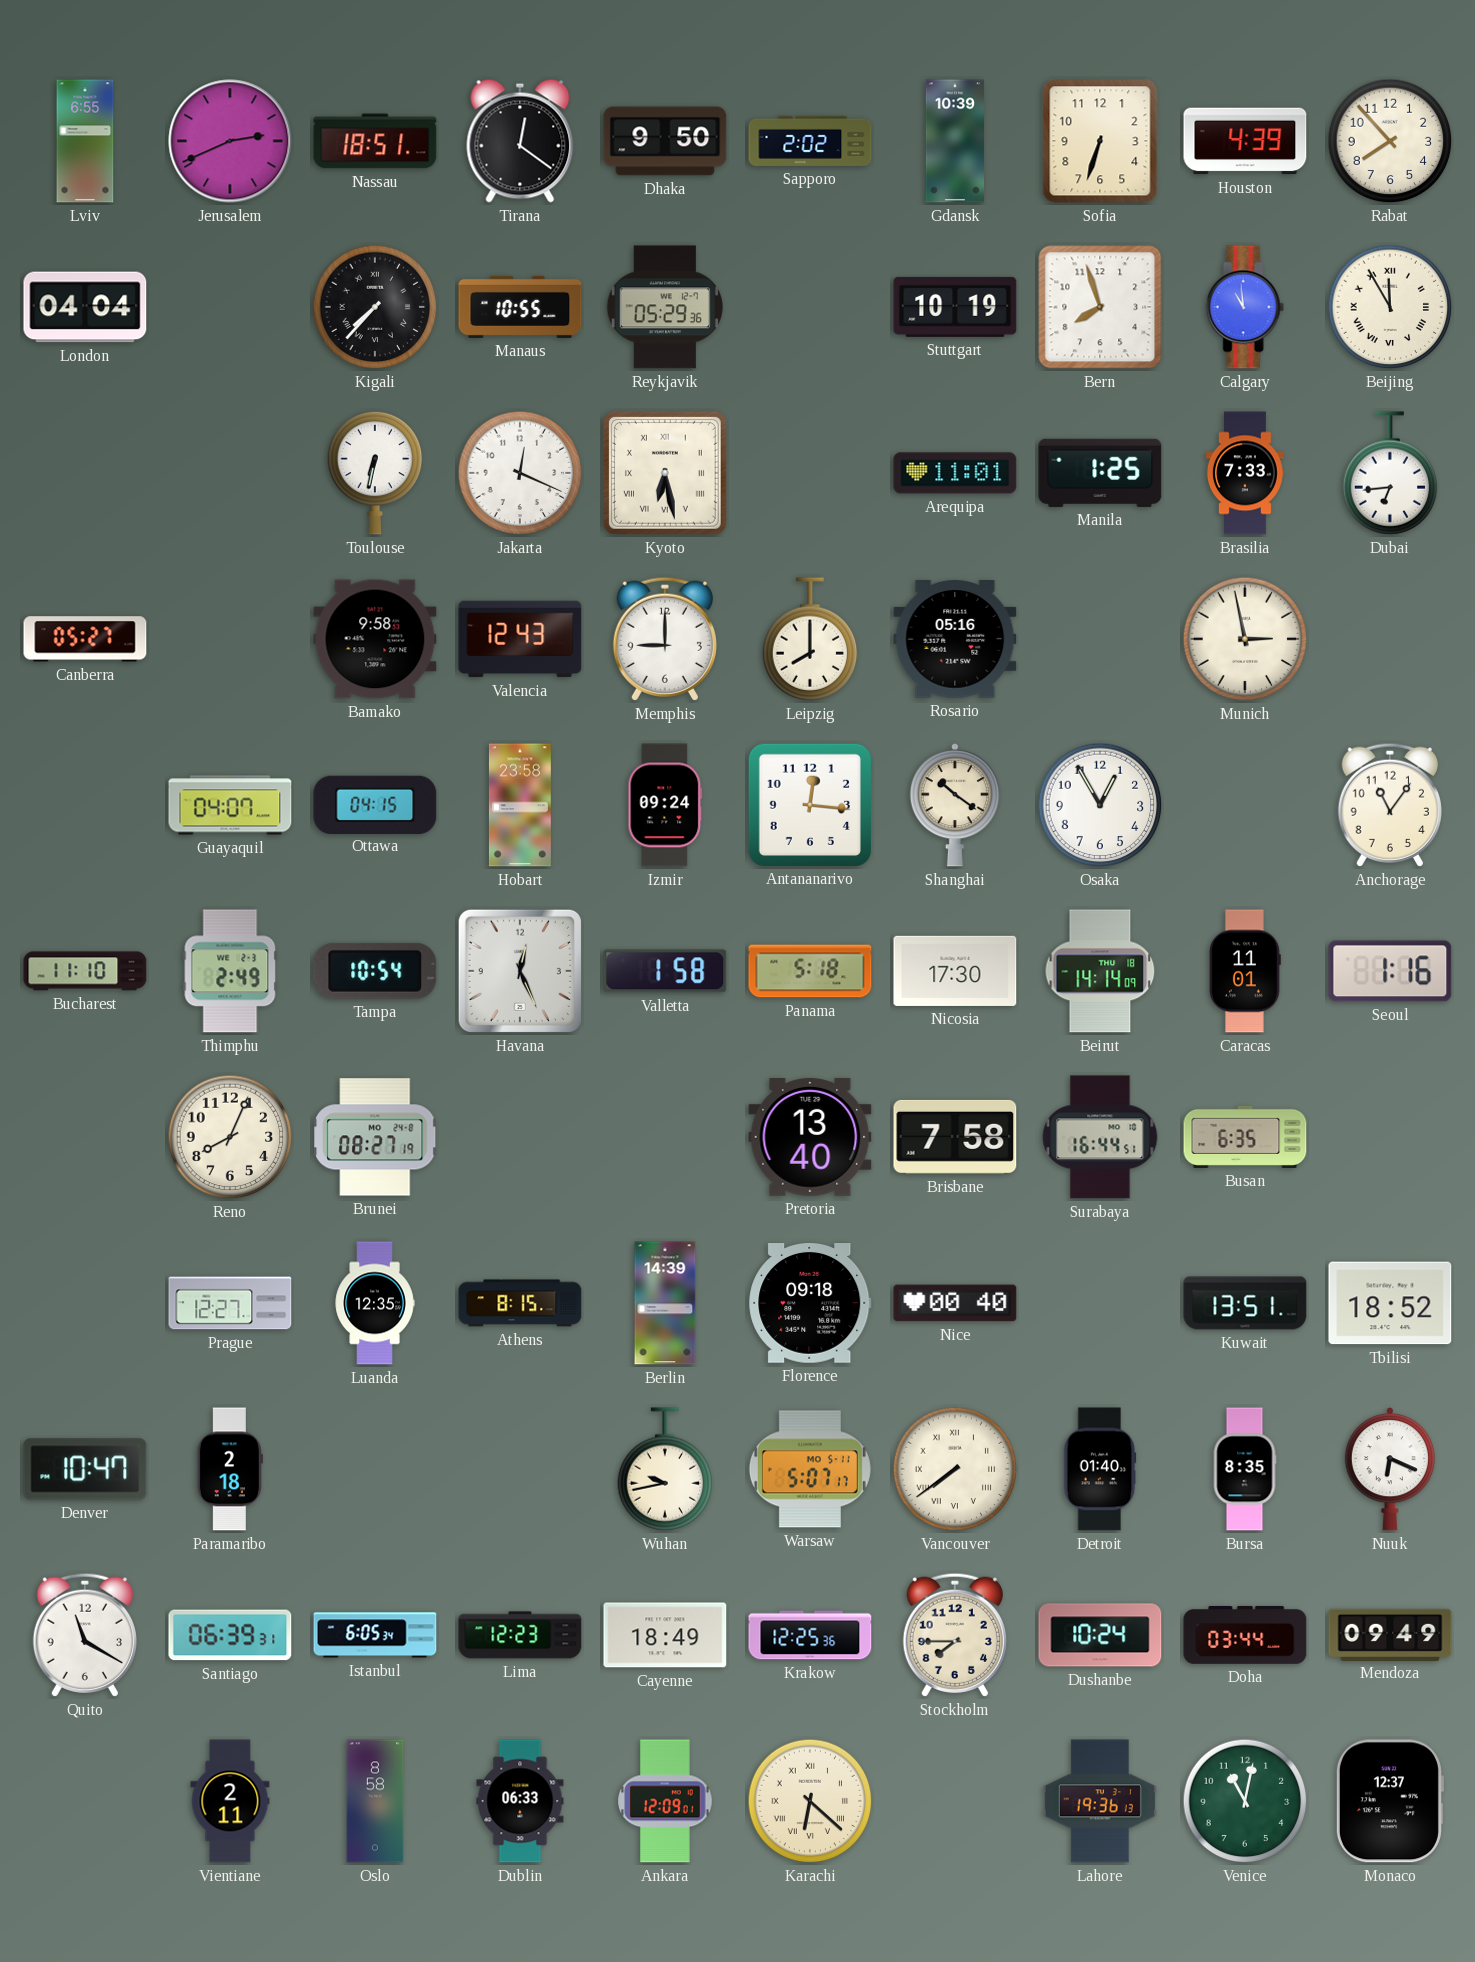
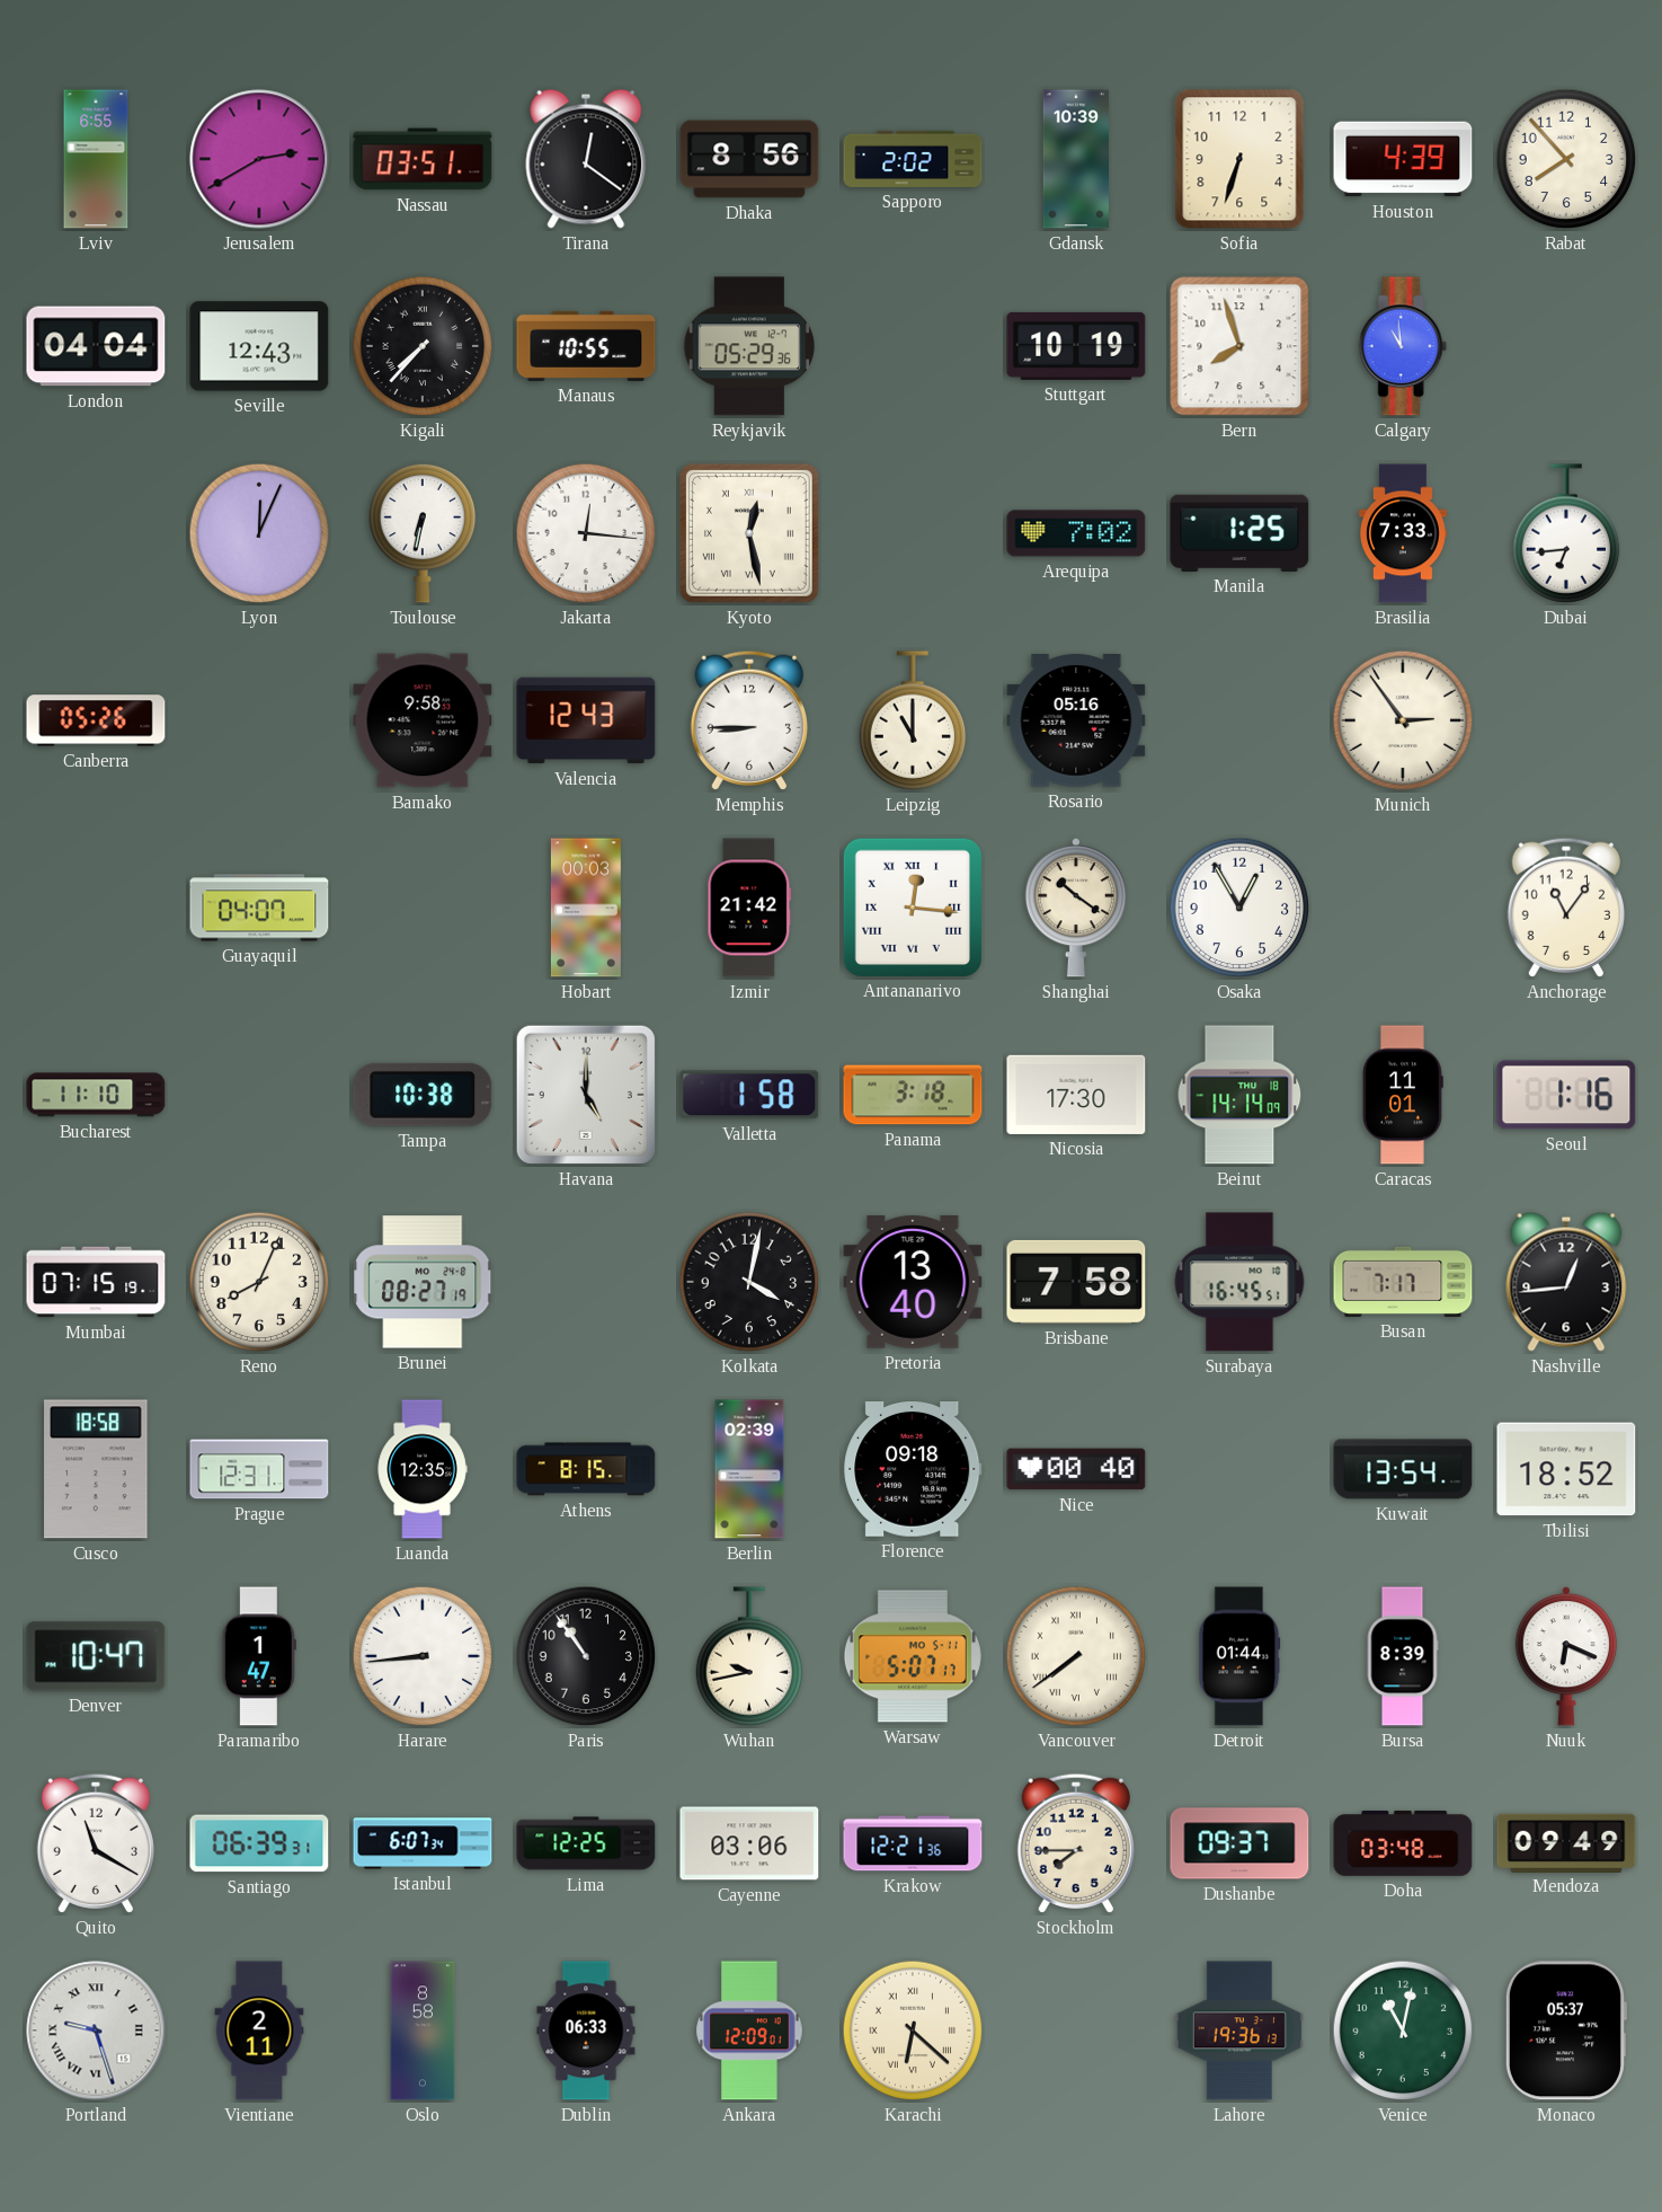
Jerusalem: 2:41 -> 2:40 (259, 159)
Nassau: 18:51 -> 03:51 (423, 159)
Dhaka: 9:50 -> 8:56 (749, 159)
Seville: none -> 12:43 (259, 346)
Beijing: 11:55 -> none (1390, 307)
Lyon: none -> 12:04 (259, 533)
Jakarta: 12:19 -> 12:16 (586, 533)
Kyoto: 6:28 -> 12:28 (749, 533)
Arequipa: 11:01 -> 7:02 (1076, 533)
Canberra: 05:27 -> 05:26 (96, 720)
Memphis: 9:00 -> 8:45 (749, 720)
Leipzig: 8:00 -> 11:00 (913, 720)
Munich: 2:58 -> 2:54 (1403, 720)
Ottawa: 04:15 -> none (375, 804)
Hobart: 23:58 -> 00:03 (586, 908)
Izmir: 09:24 -> 21:42 (749, 908)
Antananarivo numerals: Arabic -> Roman (912, 906)
Thimphu: 2:49 -> none (230, 971)
Tampa: 10:54 -> 10:38 (423, 1095)
Havana: 12:26 -> 5:00 (586, 1095)
Panama: 5:18 -> 3:18 (913, 1095)
Mumbai: none -> 07:15 (96, 1282)
Kolkata: none -> 4:02 (749, 1282)
Surabaya: 16:44 -> 16:45 (1239, 1282)
Busan: 6:35 -> 7:17 (1403, 1282)
Nashville: none -> 12:44 (1566, 1282)
Cusco: none -> 18:58 (96, 1469)
Prague: 12:27 -> 12:31 (259, 1469)
Berlin: 14:39 -> 02:39 (749, 1469)
Kuwait: 13:51 -> 13:54 (1403, 1469)
Paramaribo: 2:18 -> 1:47 (259, 1656)
Harare: none -> 8:44 (423, 1656)
Paris: none -> 10:54 (586, 1656)
Detroit: 01:40 -> 01:44 (1239, 1656)
Bursa: 8:35 -> 8:39 (1403, 1656)
Istanbul: 6:05 -> 6:07 (423, 1843)
Lima: 12:23 -> 12:25 (586, 1843)
Cayenne: 18:49 -> 03:06 (749, 1843)
Krakow: 12:25 -> 12:21 (913, 1843)
Dushanbe: 10:24 -> 09:37 (1239, 1843)
Doha: 03:44 -> 03:48 (1403, 1843)
Portland: none -> 9:27 (96, 2030)
Monaco: 12:37 -> 05:37 (1565, 2030)
